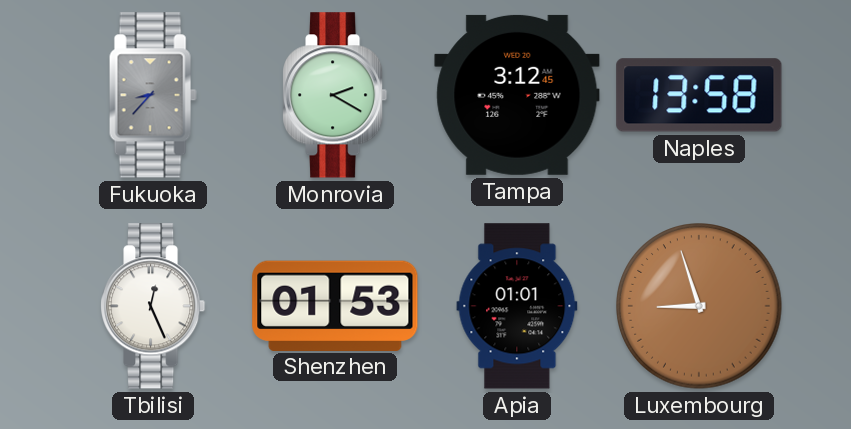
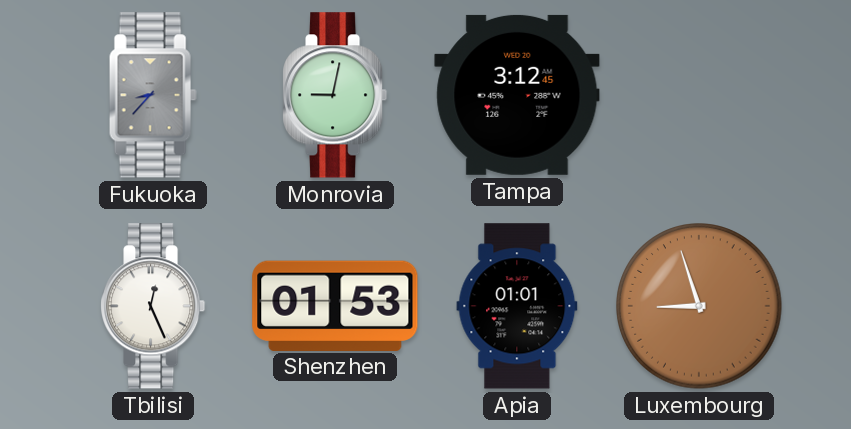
Monrovia: 2:20 -> 9:02 (336, 95)
Naples: 13:58 -> none (699, 95)
